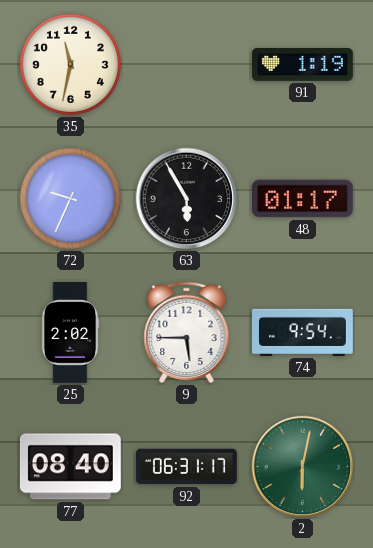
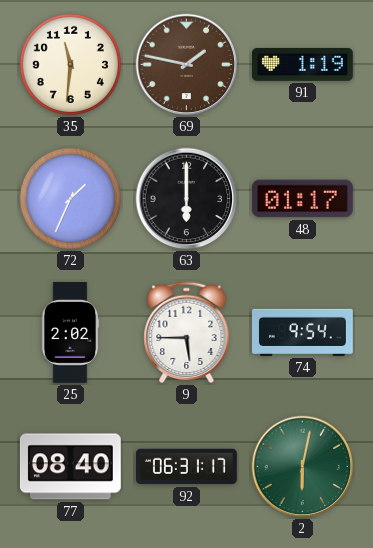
35: 11:32 -> 11:31 (70, 64)
69: none -> 1:47 (187, 65)
72: 9:34 -> 1:34 (70, 198)
63: 5:55 -> 6:00 (187, 199)
